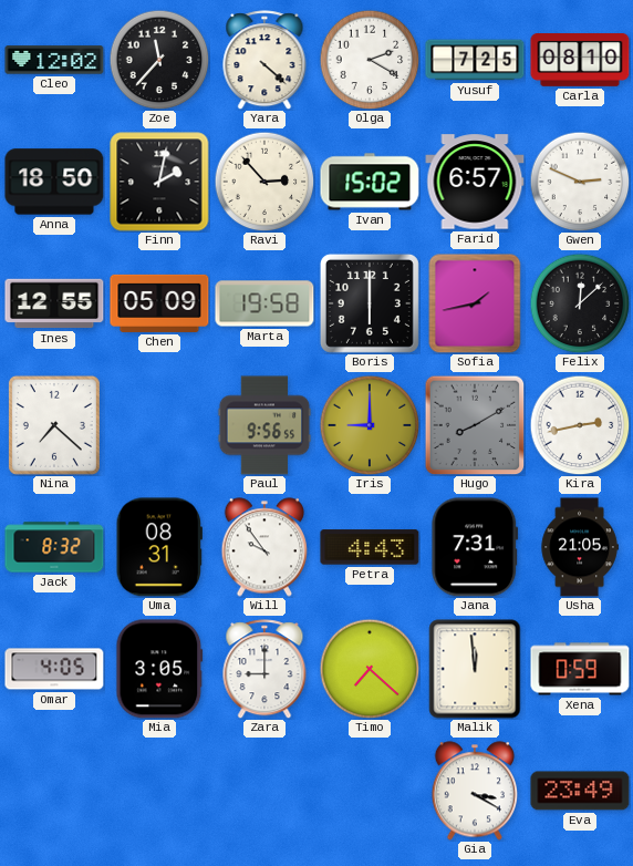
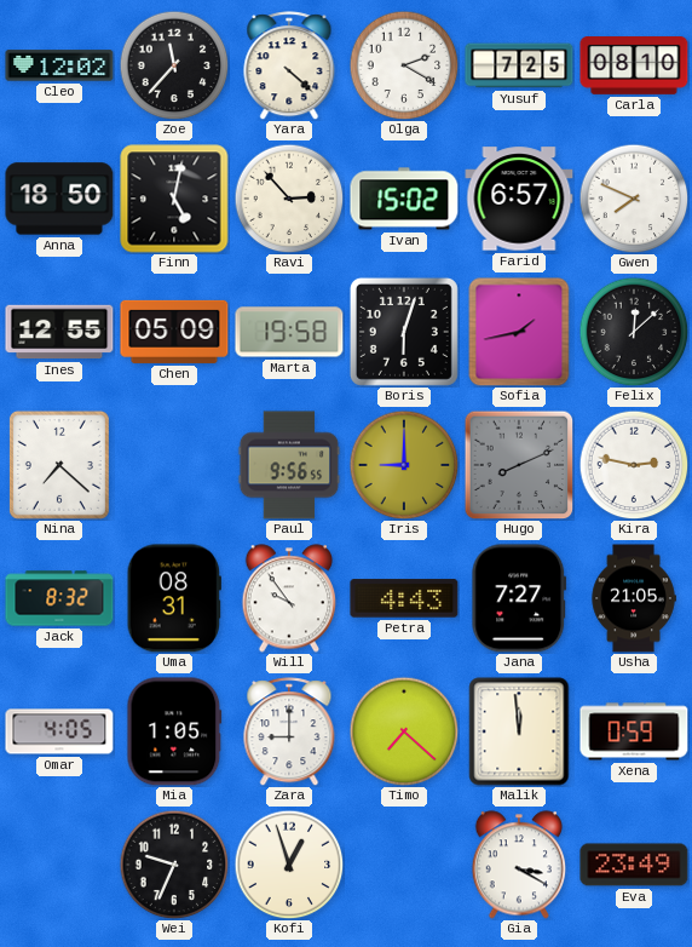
Finn: 2:02 -> 5:02 (174, 199)
Gwen: 2:49 -> 7:49 (634, 199)
Boris: 6:00 -> 6:03 (404, 332)
Hugo: 8:10 -> 8:11 (519, 465)
Kira: 2:43 -> 2:47 (634, 465)
Jana: 7:31 -> 7:27 (519, 598)
Mia: 3:05 -> 1:05 (174, 731)
Wei: none -> 9:34 (174, 865)
Kofi: none -> 12:57 (289, 865)
